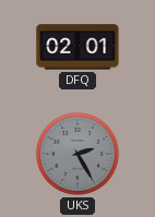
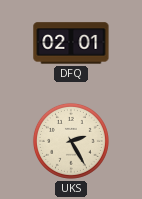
UKS dial: grey -> cream (71, 141)
